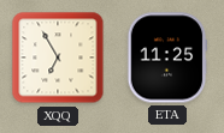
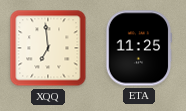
XQQ: 6:55 -> 6:59 (48, 48)
